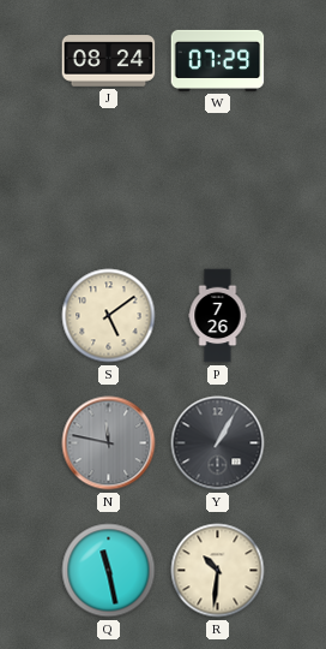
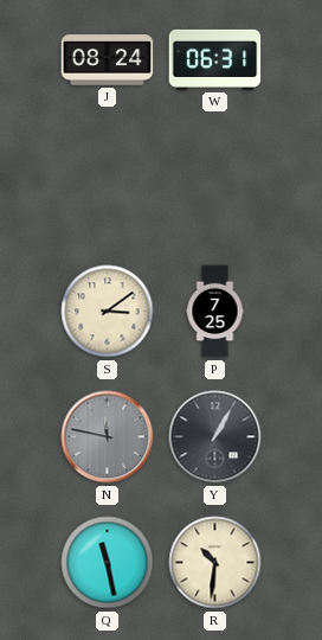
W: 07:29 -> 06:31 (215, 59)
S: 5:09 -> 3:09 (108, 312)
P: 7:26 -> 7:25 (215, 312)
